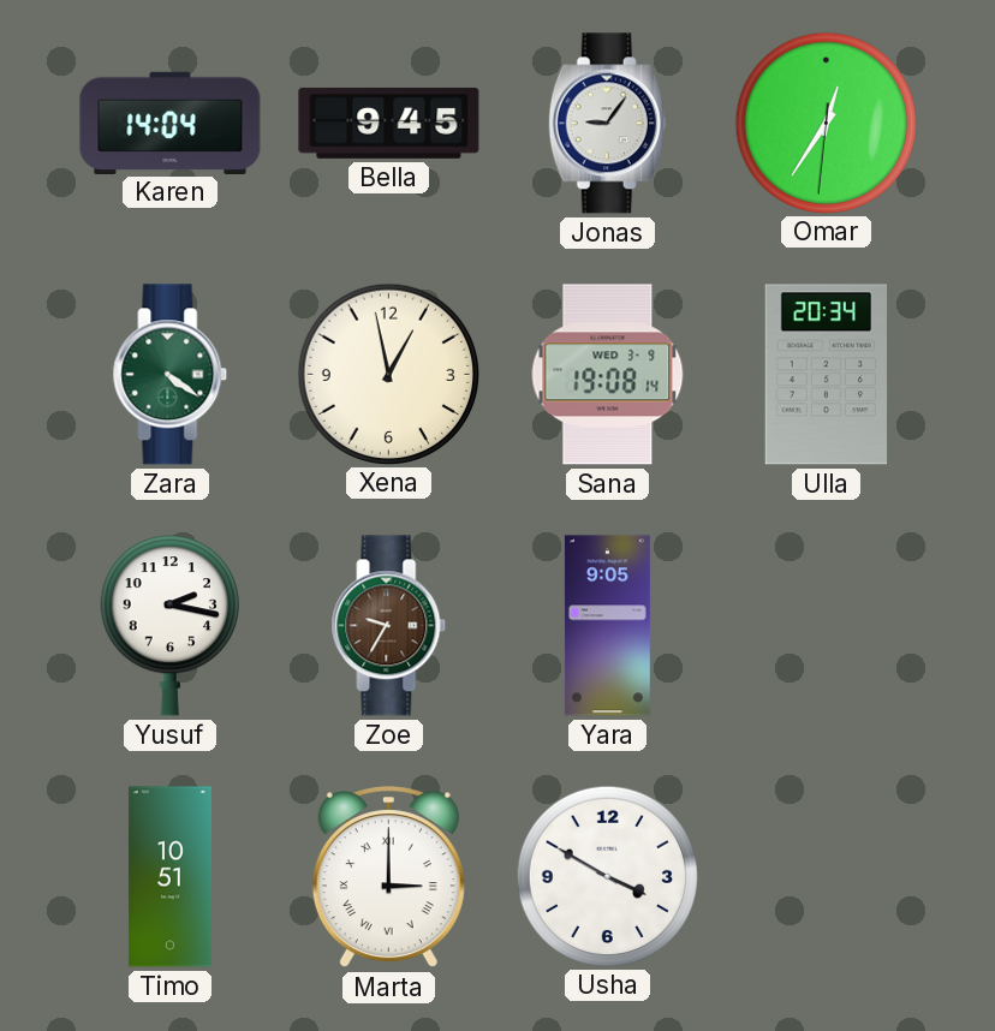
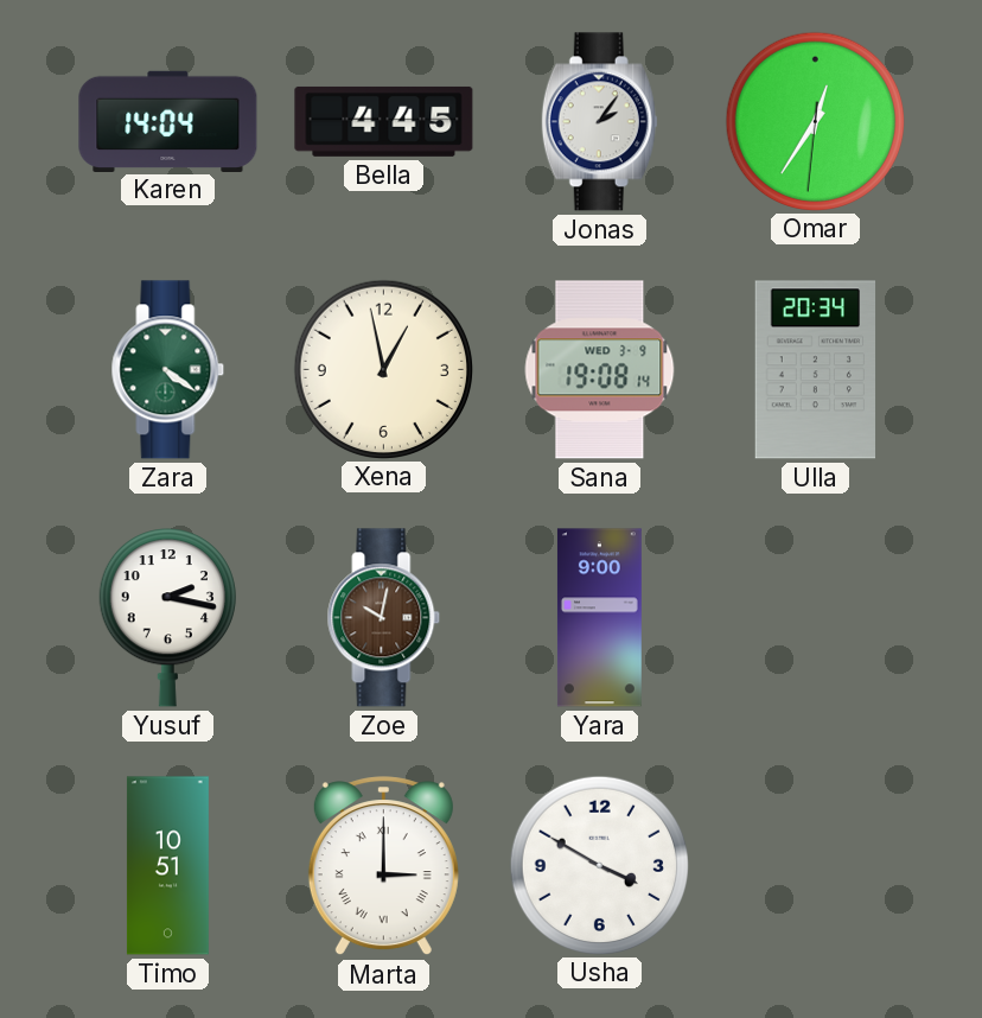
Bella: 9:45 -> 4:45 (384, 121)
Jonas: 9:06 -> 2:06 (599, 122)
Zoe: 9:35 -> 10:02 (384, 618)
Yara: 9:05 -> 9:00 (599, 618)
